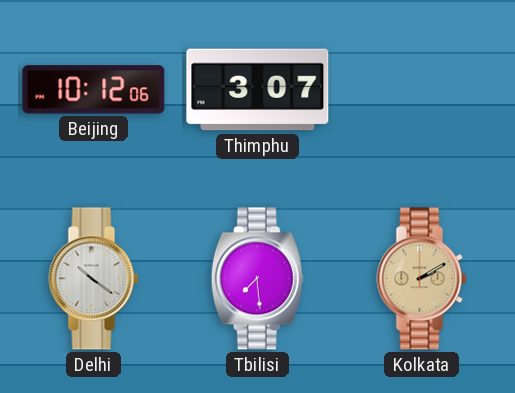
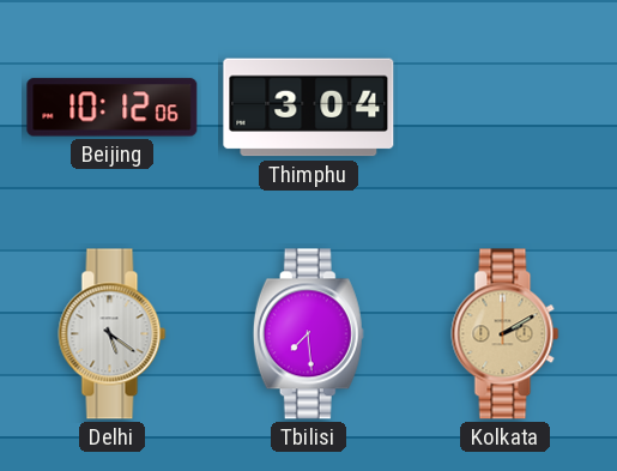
Thimphu: 3:07 -> 3:04 (309, 108)
Delhi: 10:21 -> 5:21 (113, 334)
